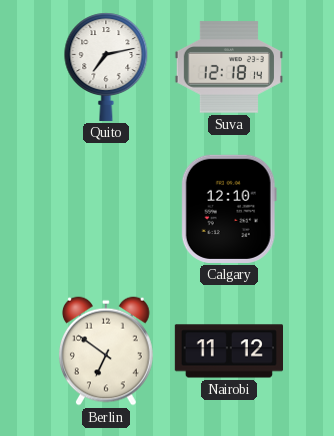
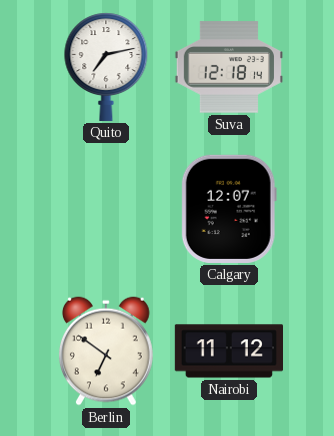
Calgary: 12:10 -> 12:07 (229, 209)
